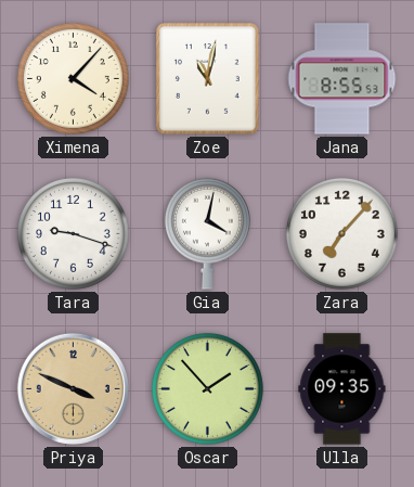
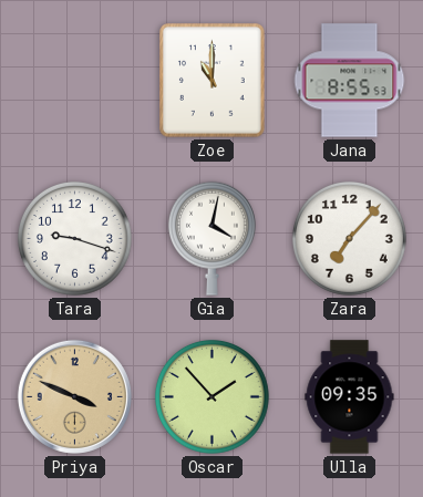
Ximena: 4:07 -> none (73, 78)
Zoe: 11:02 -> 11:00 (213, 81)
